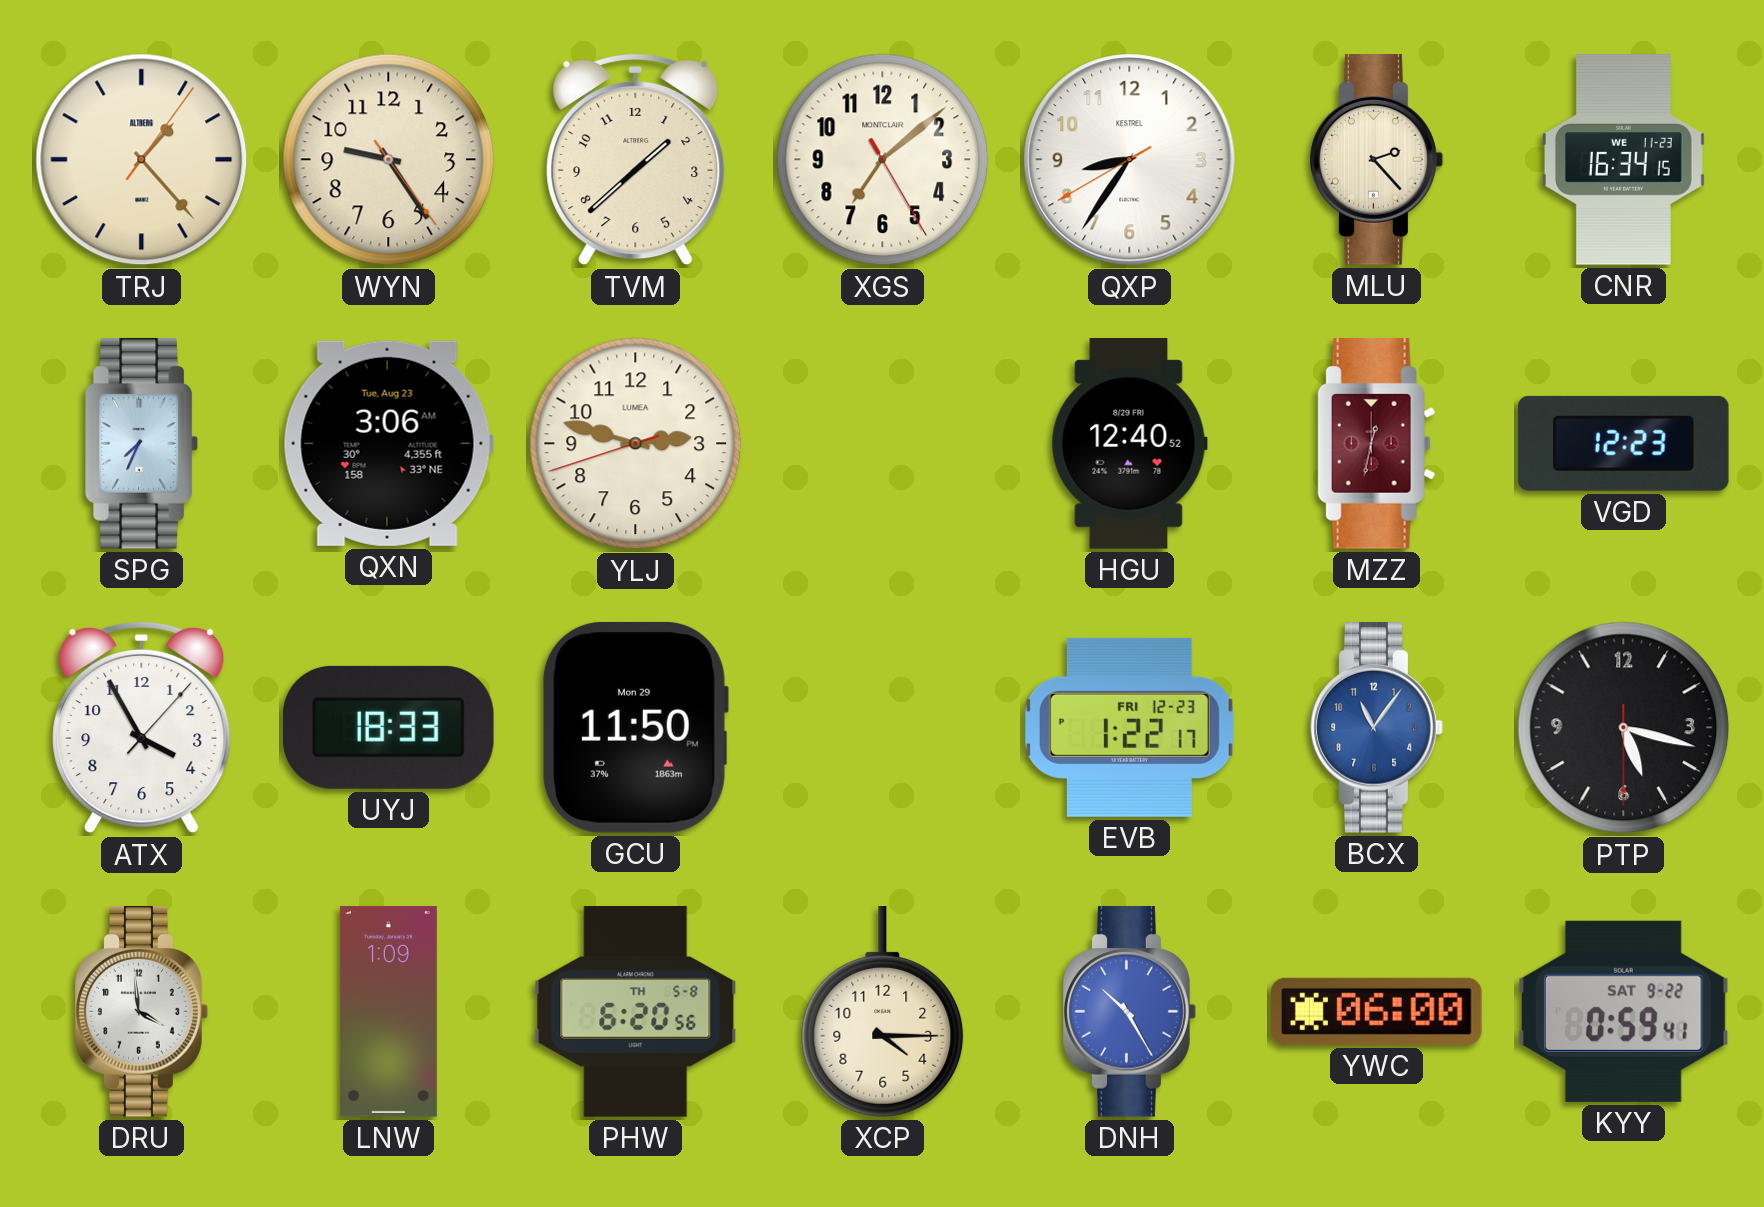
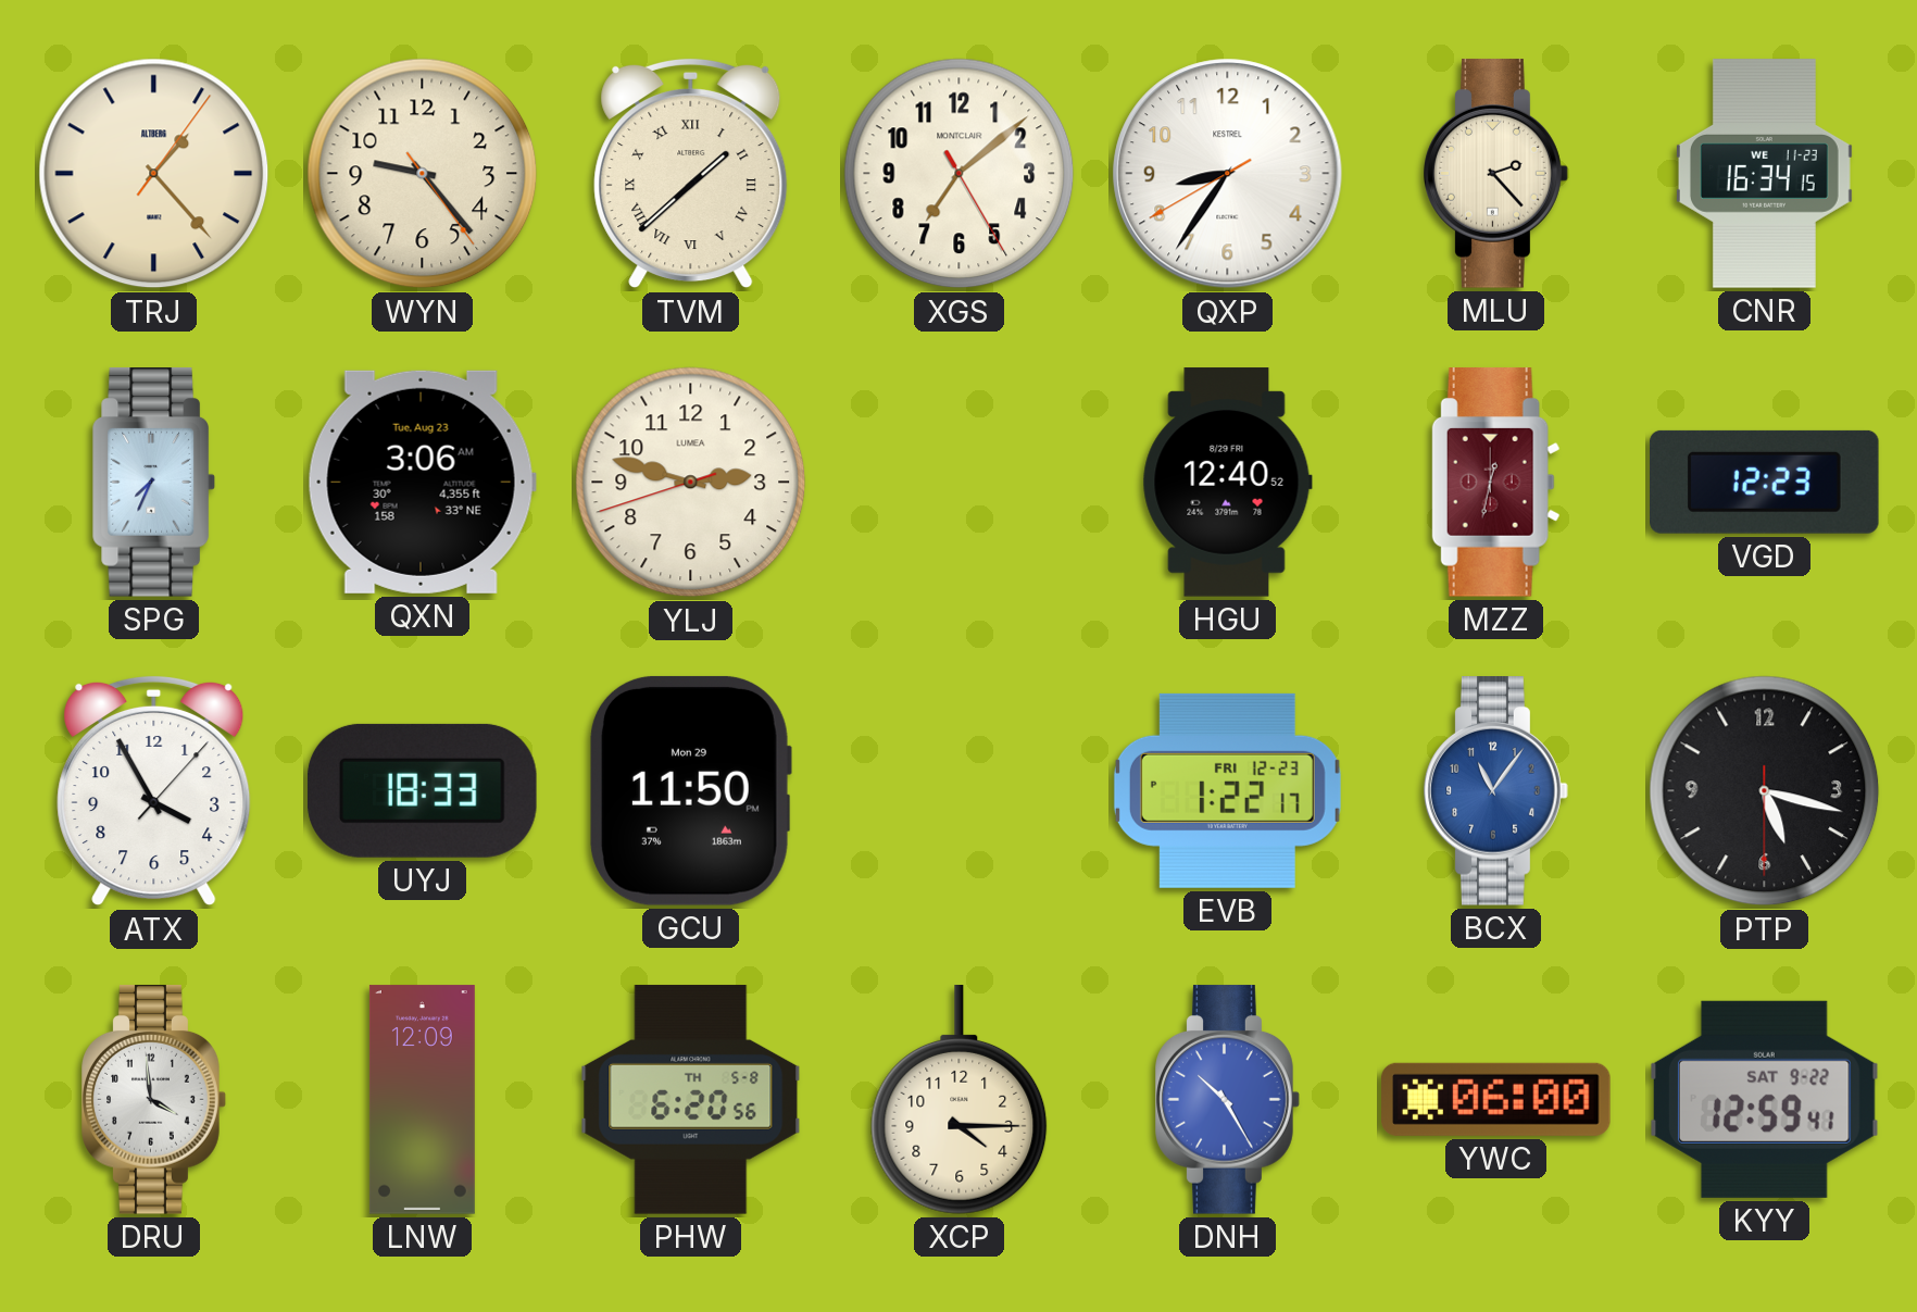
WYN: 9:24 -> 9:23 (423, 174)
TVM numerals: Arabic -> Roman (691, 174)
LNW: 1:09 -> 12:09 (422, 1100)
KYY: 0:59 -> 12:59 (1765, 1099)
